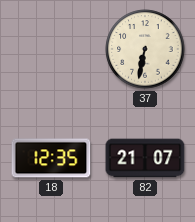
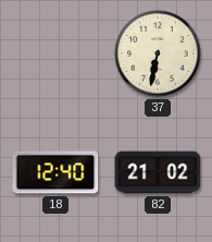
18: 12:35 -> 12:40 (55, 172)
82: 21:07 -> 21:02 (158, 172)
